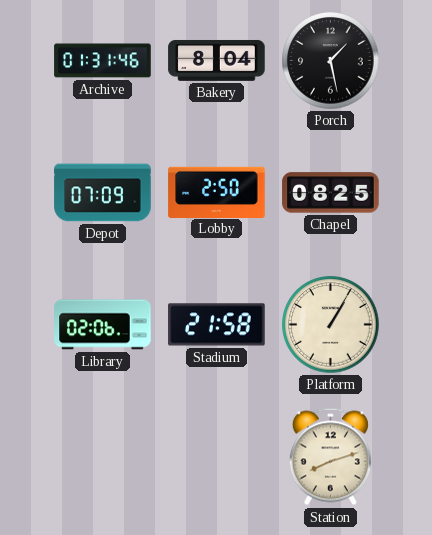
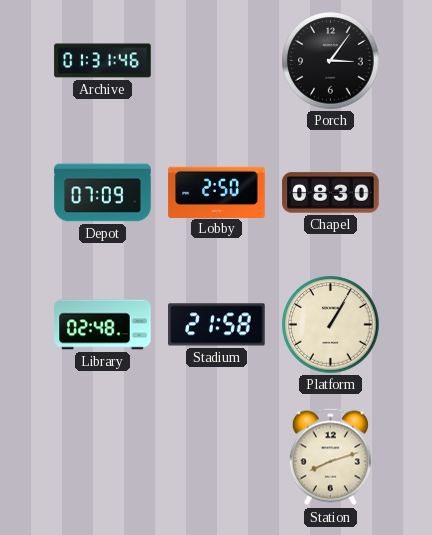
Bakery: 8:04 -> none (217, 60)
Porch: 1:28 -> 3:06 (331, 61)
Chapel: 08:25 -> 08:30 (331, 193)
Library: 02:06 -> 02:48 (103, 325)
